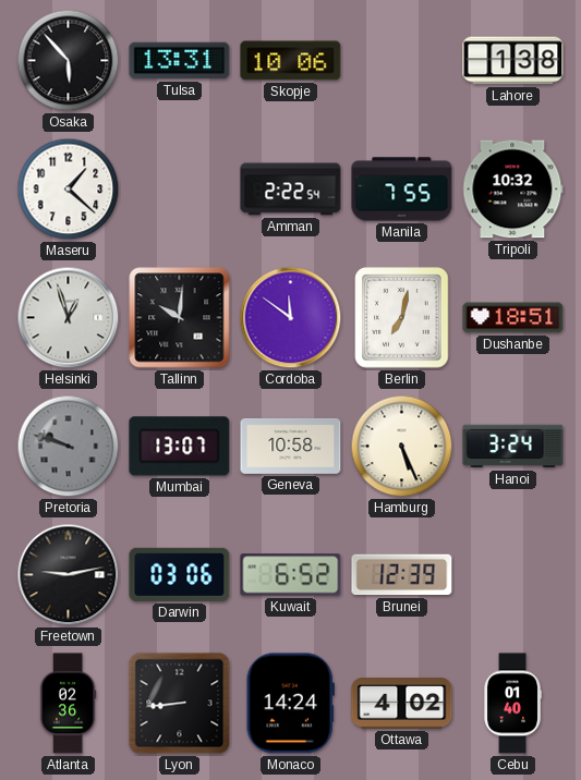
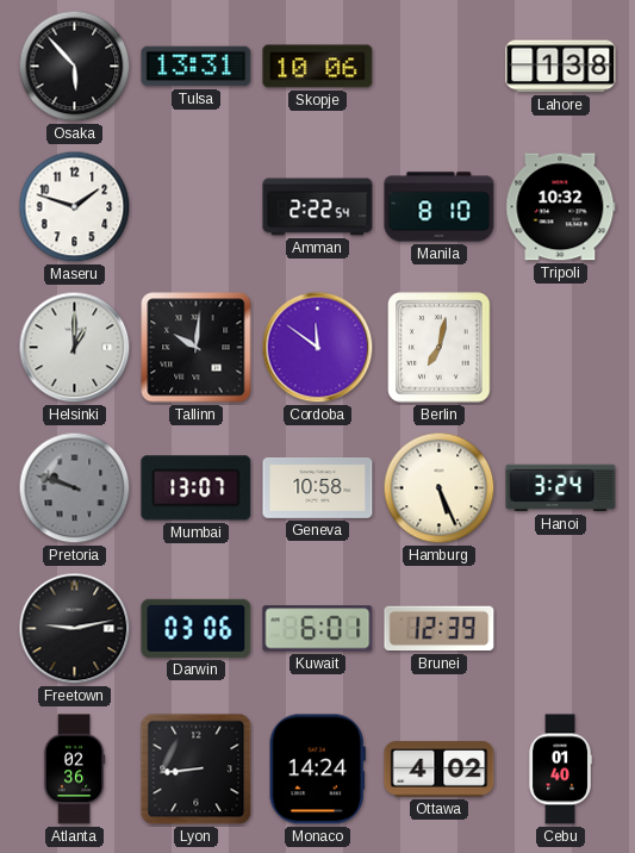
Maseru: 1:22 -> 1:48 (75, 207)
Manila: 7:55 -> 8:10 (440, 207)
Helsinki: 12:57 -> 1:00 (75, 348)
Dushanbe: 18:51 -> none (513, 318)
Kuwait: 6:52 -> 6:01 (318, 629)
